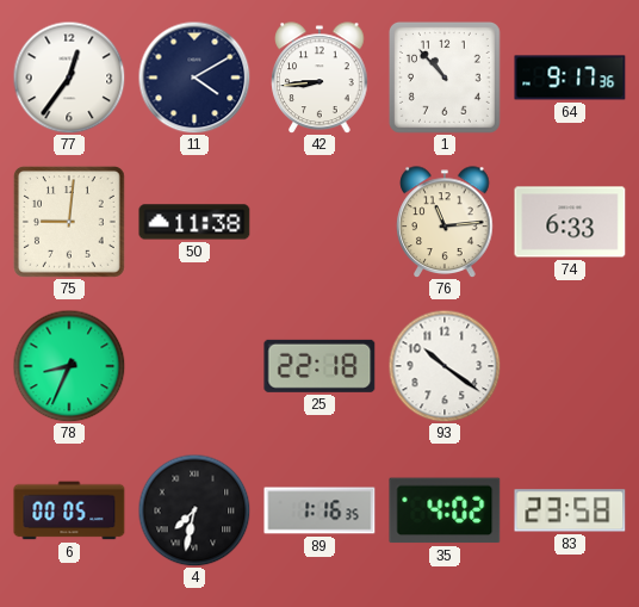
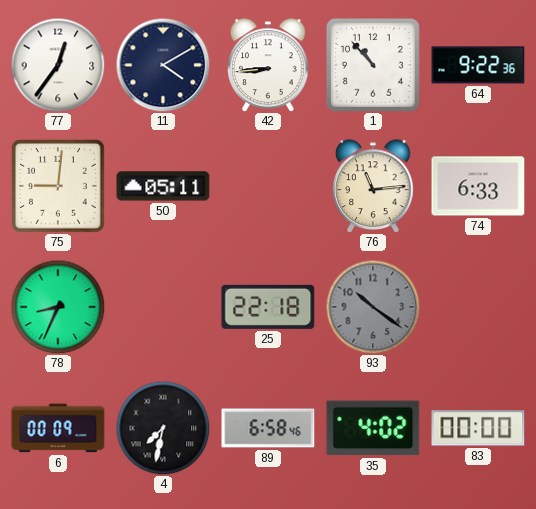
64: 9:17 -> 9:22 (478, 65)
50: 11:38 -> 05:11 (163, 186)
93 dial: white -> grey (373, 307)
6: 00:05 -> 00:09 (58, 428)
89: 1:16 -> 6:58 (268, 428)
83: 23:58 -> 00:00 (478, 428)
